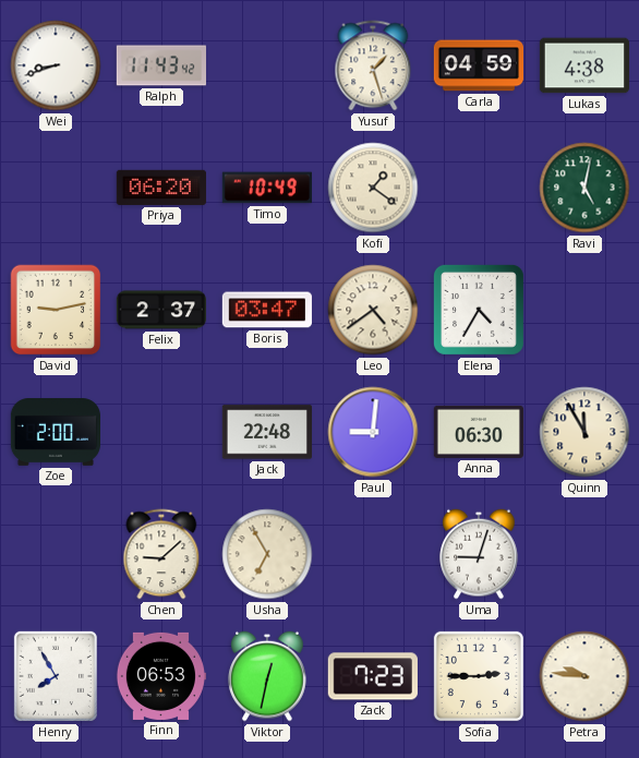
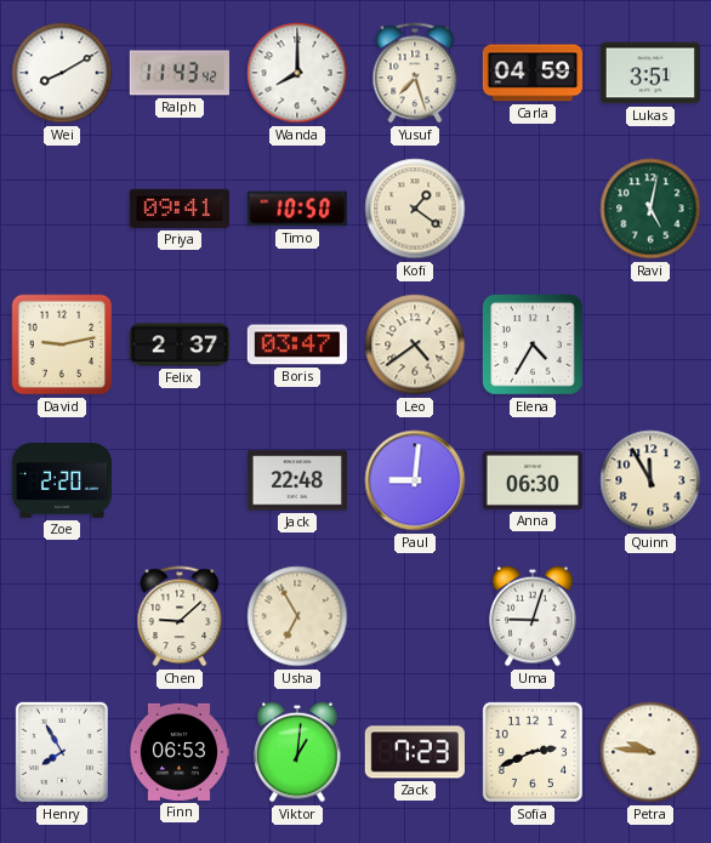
Wei: 8:42 -> 8:10 (62, 73)
Wanda: none -> 8:00 (297, 73)
Yusuf: 1:27 -> 7:27 (415, 73)
Lukas: 4:38 -> 3:51 (649, 73)
Priya: 06:20 -> 09:41 (180, 209)
Timo: 10:49 -> 10:50 (296, 209)
Zoe: 2:00 -> 2:20 (61, 480)
Viktor: 12:32 -> 1:01 (297, 752)
Sofia: 2:45 -> 2:41 (533, 752)
